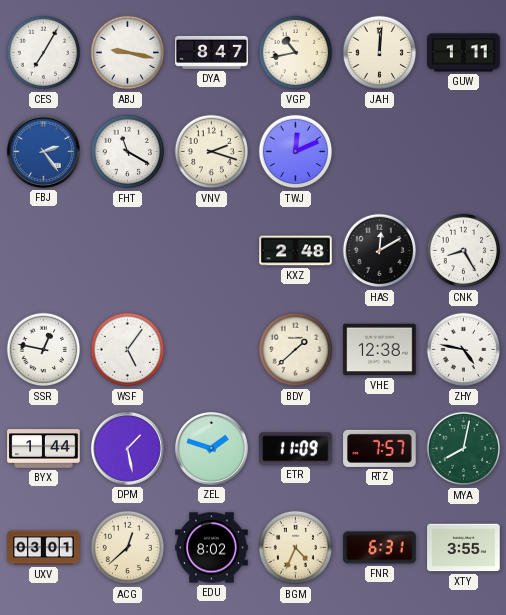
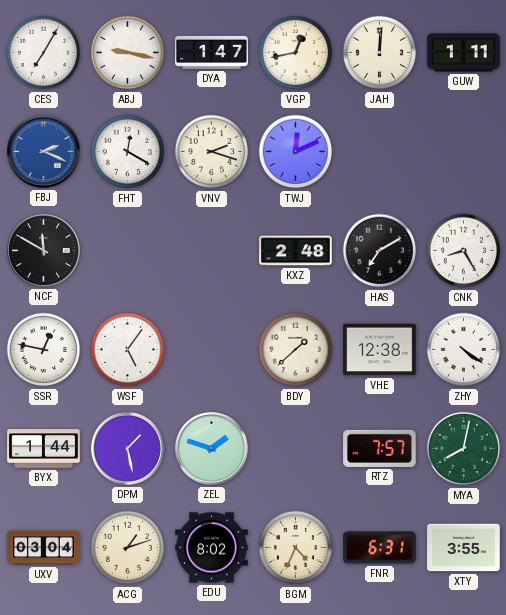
DYA: 8:47 -> 1:47 (212, 52)
VGP: 10:43 -> 12:43 (296, 53)
FBJ: 2:24 -> 2:19 (44, 152)
FHT: 11:20 -> 12:20 (128, 152)
NCF: none -> 11:50 (44, 251)
HAS: 12:10 -> 7:10 (380, 251)
ZHY: 4:47 -> 4:21 (464, 350)
ETR: 11:09 -> none (296, 449)
UXV: 03:01 -> 03:04 (44, 548)
ACG: 12:38 -> 1:12 (128, 548)
